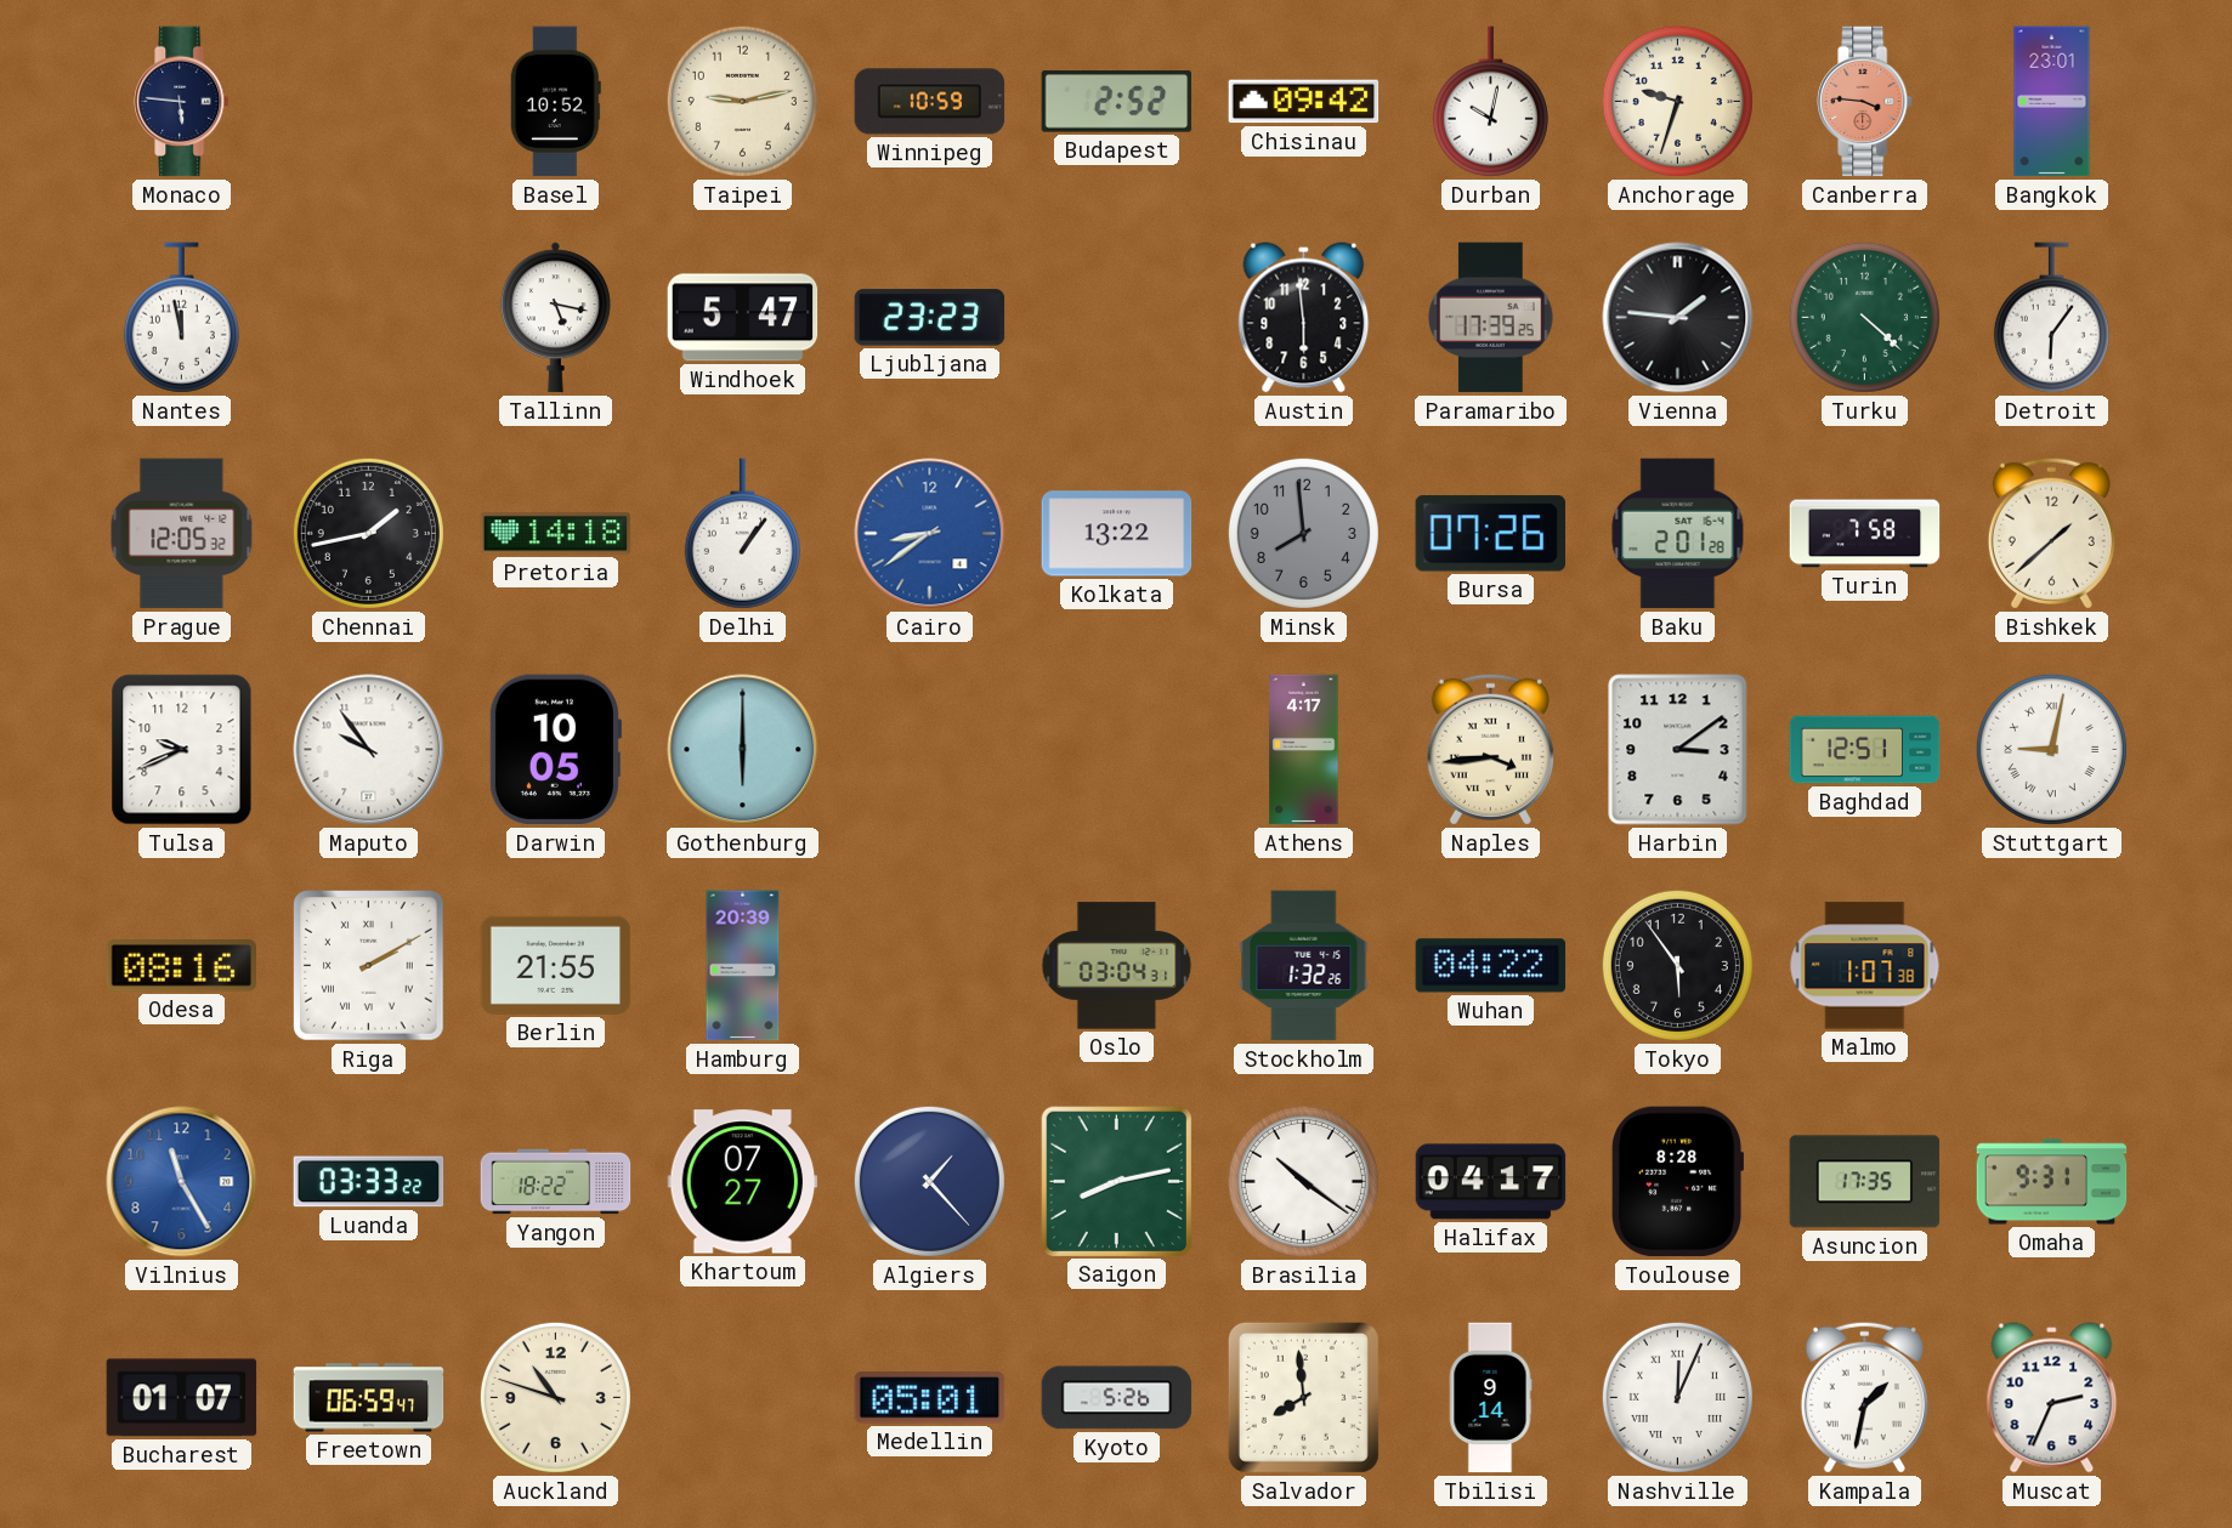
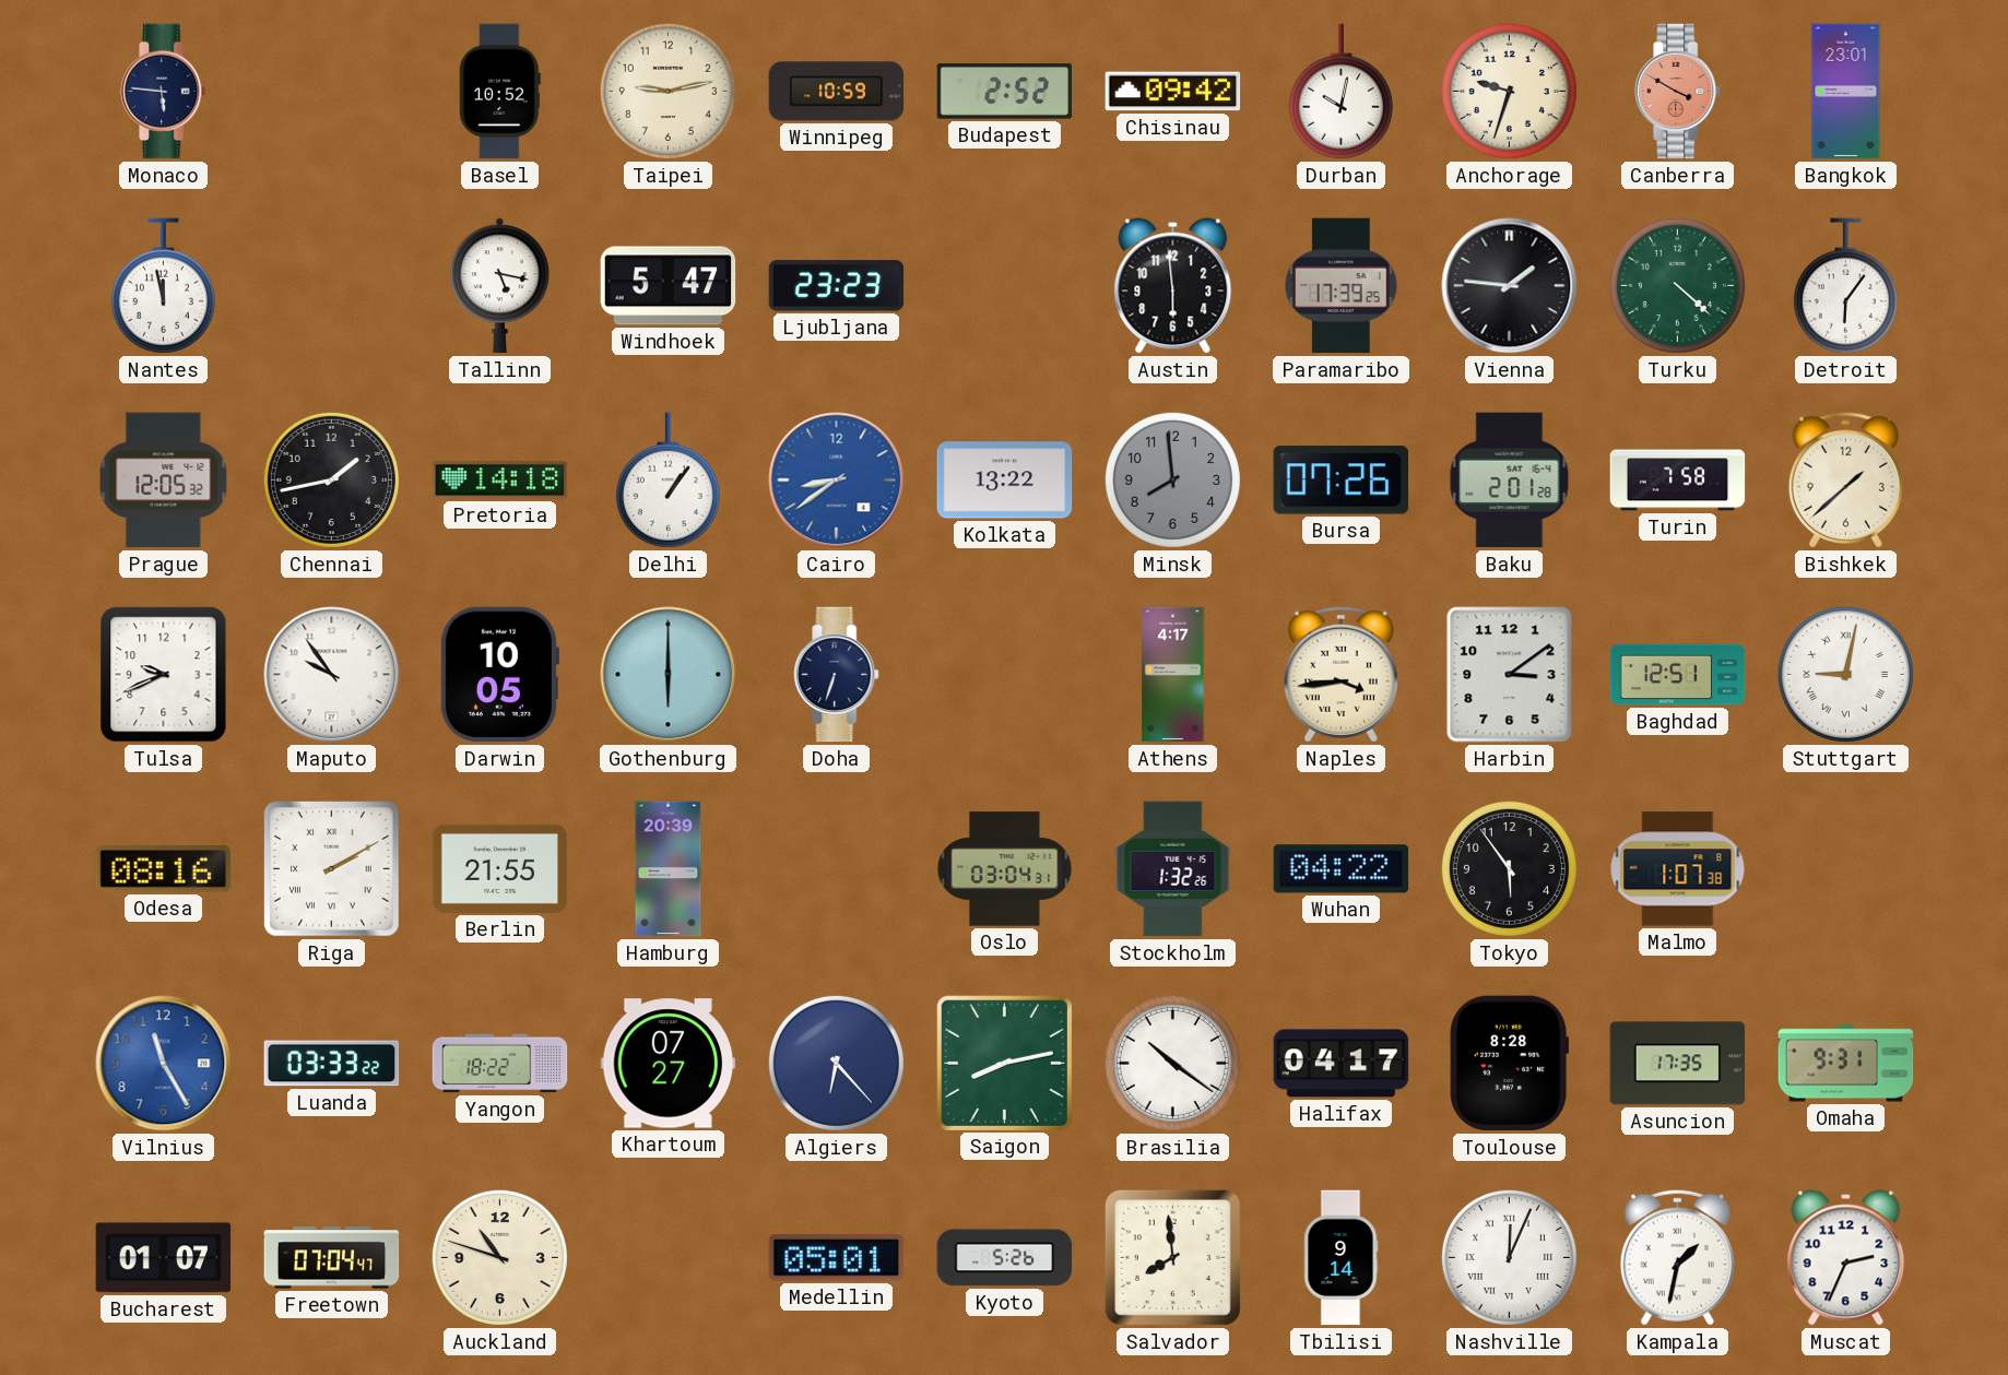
Canberra: 3:46 -> 3:50 (1678, 92)
Doha: none -> 6:33 (837, 675)
Algiers: 1:23 -> 6:23 (836, 1063)
Freetown: 06:59 -> 07:04 (332, 1258)
